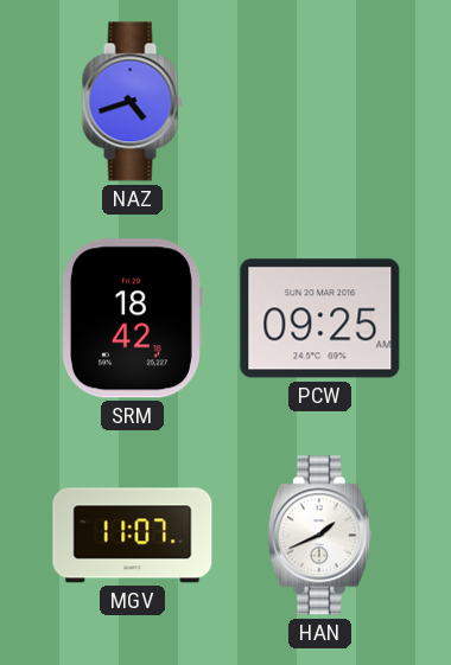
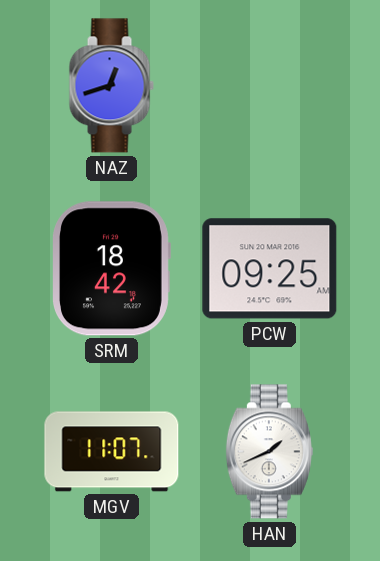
NAZ: 4:42 -> 12:42 (111, 86)
